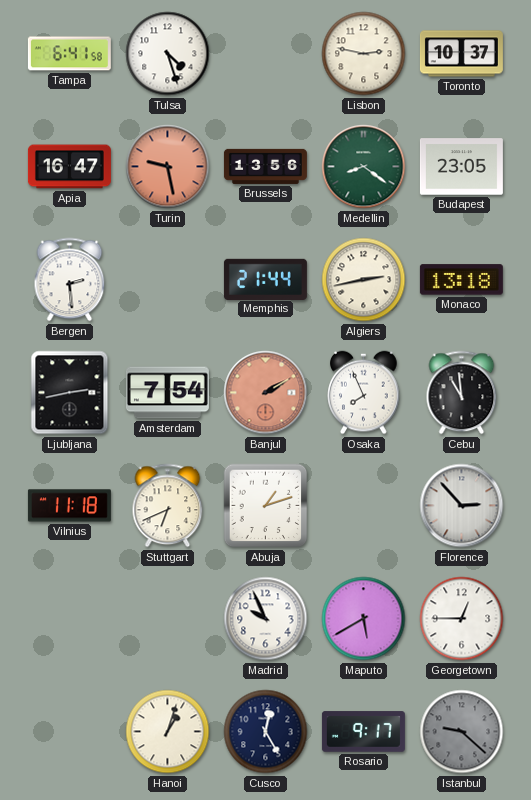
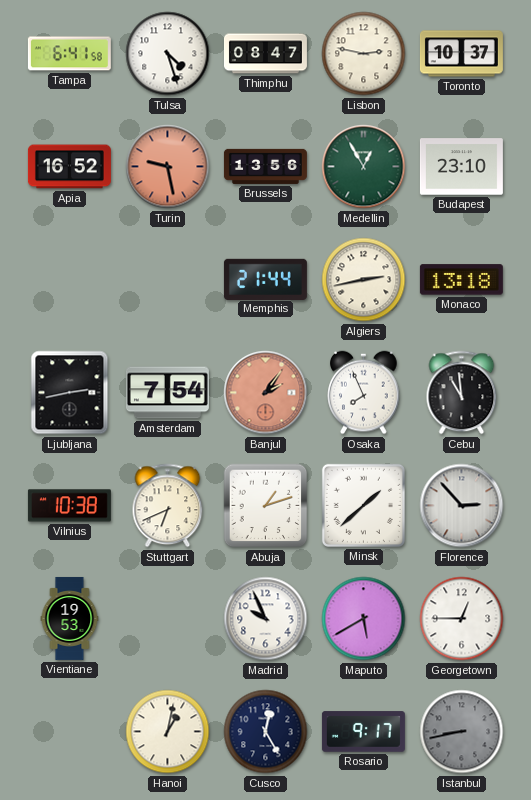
Thimphu: none -> 08:47 (265, 54)
Apia: 16:47 -> 16:52 (69, 167)
Medellin: 8:21 -> 12:55 (364, 167)
Budapest: 23:05 -> 23:10 (461, 167)
Bergen: 2:29 -> none (70, 280)
Banjul: 2:10 -> 2:06 (266, 393)
Vilnius: 11:18 -> 10:38 (69, 506)
Minsk: none -> 1:38 (363, 505)
Vientiane: none -> 19:53 (70, 618)
Hanoi: 1:03 -> 1:02 (168, 732)
Istanbul: 9:22 -> 8:43 (462, 732)
